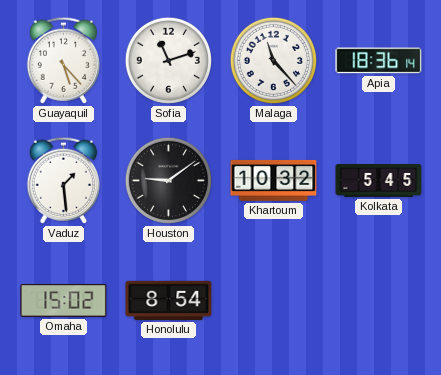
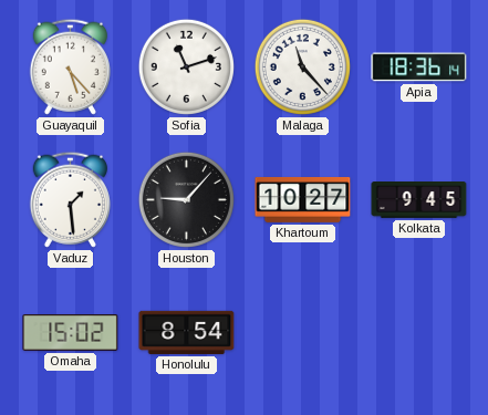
Houston: 9:09 -> 9:07 (186, 199)
Khartoum: 10:32 -> 10:27 (303, 199)
Kolkata: 5:45 -> 9:45 (419, 200)
